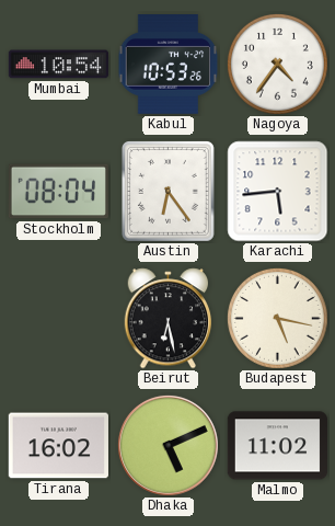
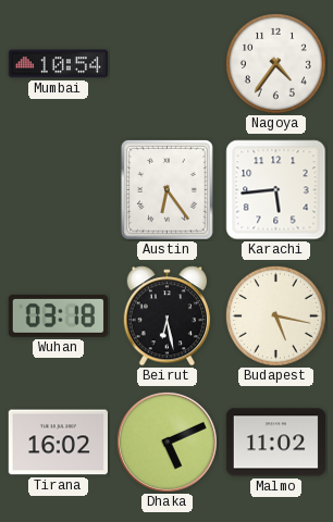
Kabul: 10:53 -> none (169, 65)
Stockholm: 08:04 -> none (58, 192)
Wuhan: none -> 03:18 (58, 315)
